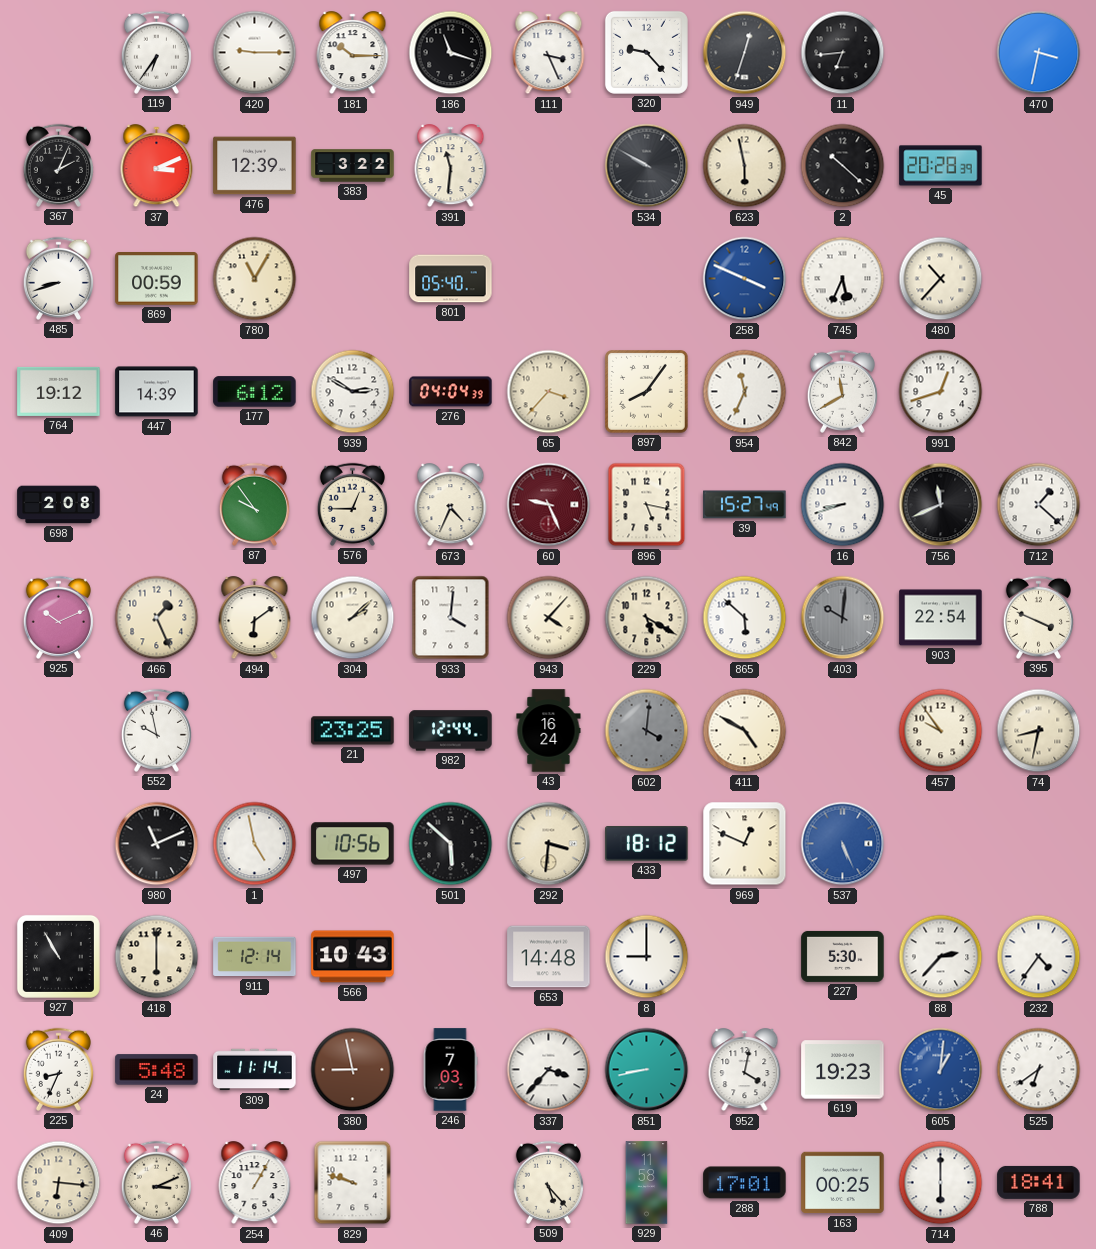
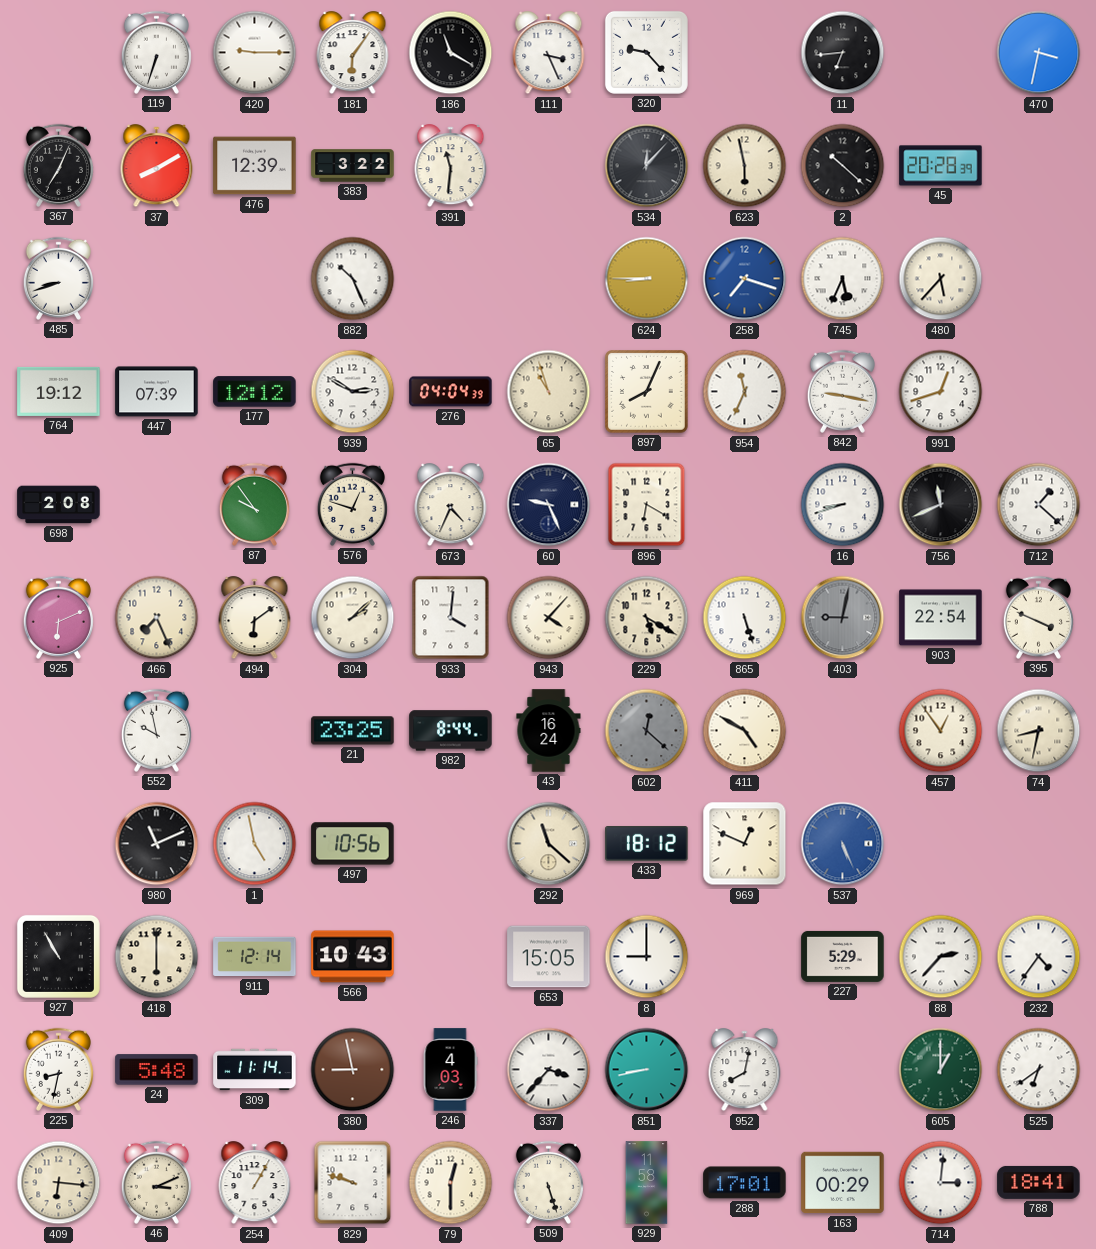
119: 6:36 -> 6:33 (156, 52)
181: 10:15 -> 6:06 (353, 53)
186: 11:18 -> 11:20 (451, 53)
949: 12:33 -> none (745, 53)
367: 2:04 -> 7:04 (58, 165)
37: 3:11 -> 8:10 (157, 166)
534: 9:50 -> 12:07 (647, 166)
869: 00:59 -> none (157, 279)
780: 11:05 -> none (255, 279)
882: none -> 10:26 (353, 279)
801: 05:40 -> none (451, 279)
624: none -> 8:45 (647, 279)
258: 3:49 -> 7:18 (745, 279)
480: 10:37 -> 5:37 (941, 279)
447: 14:39 -> 07:39 (157, 392)
177: 6:12 -> 12:12 (255, 392)
65: 3:37 -> 10:57 (549, 392)
897: 8:06 -> 8:04 (647, 392)
842: 11:40 -> 9:17 (842, 391)
576: 12:45 -> 12:48 (352, 504)
60 dial: burgundy -> navy (549, 505)
896: 5:17 -> 6:20 (647, 505)
39: 15:27 -> none (745, 505)
925: 10:11 -> 6:11 (58, 617)
466: 1:26 -> 7:26 (157, 618)
865: 5:52 -> 5:27 (745, 618)
403: 10:01 -> 9:02 (843, 618)
982: 12:44 -> 8:44 (451, 731)
602: 4:01 -> 12:22 (647, 731)
457: 9:54 -> 12:54 (941, 731)
501: 5:52 -> none (451, 844)
292: 3:31 -> 11:22 (549, 844)
653: 14:48 -> 15:05 (549, 957)
227: 5:30 -> 5:29 (843, 956)
225: 8:34 -> 8:32 (58, 1069)
246: 7:03 -> 4:03 (450, 1070)
952: 4:02 -> 8:02 (745, 1070)
619: 19:23 -> none (843, 1070)
605: 1:01 -> 1:00 (941, 1070)
605 dial: blue -> green (941, 1070)
79: none -> 12:30 (451, 1183)
509: 5:23 -> 5:27 (548, 1182)
163: 00:25 -> 00:29 (843, 1183)
714: 6:00 -> 3:01 (941, 1183)
